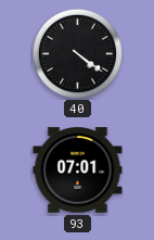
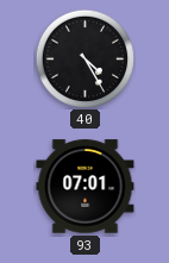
40: 4:21 -> 4:25 (84, 58)
